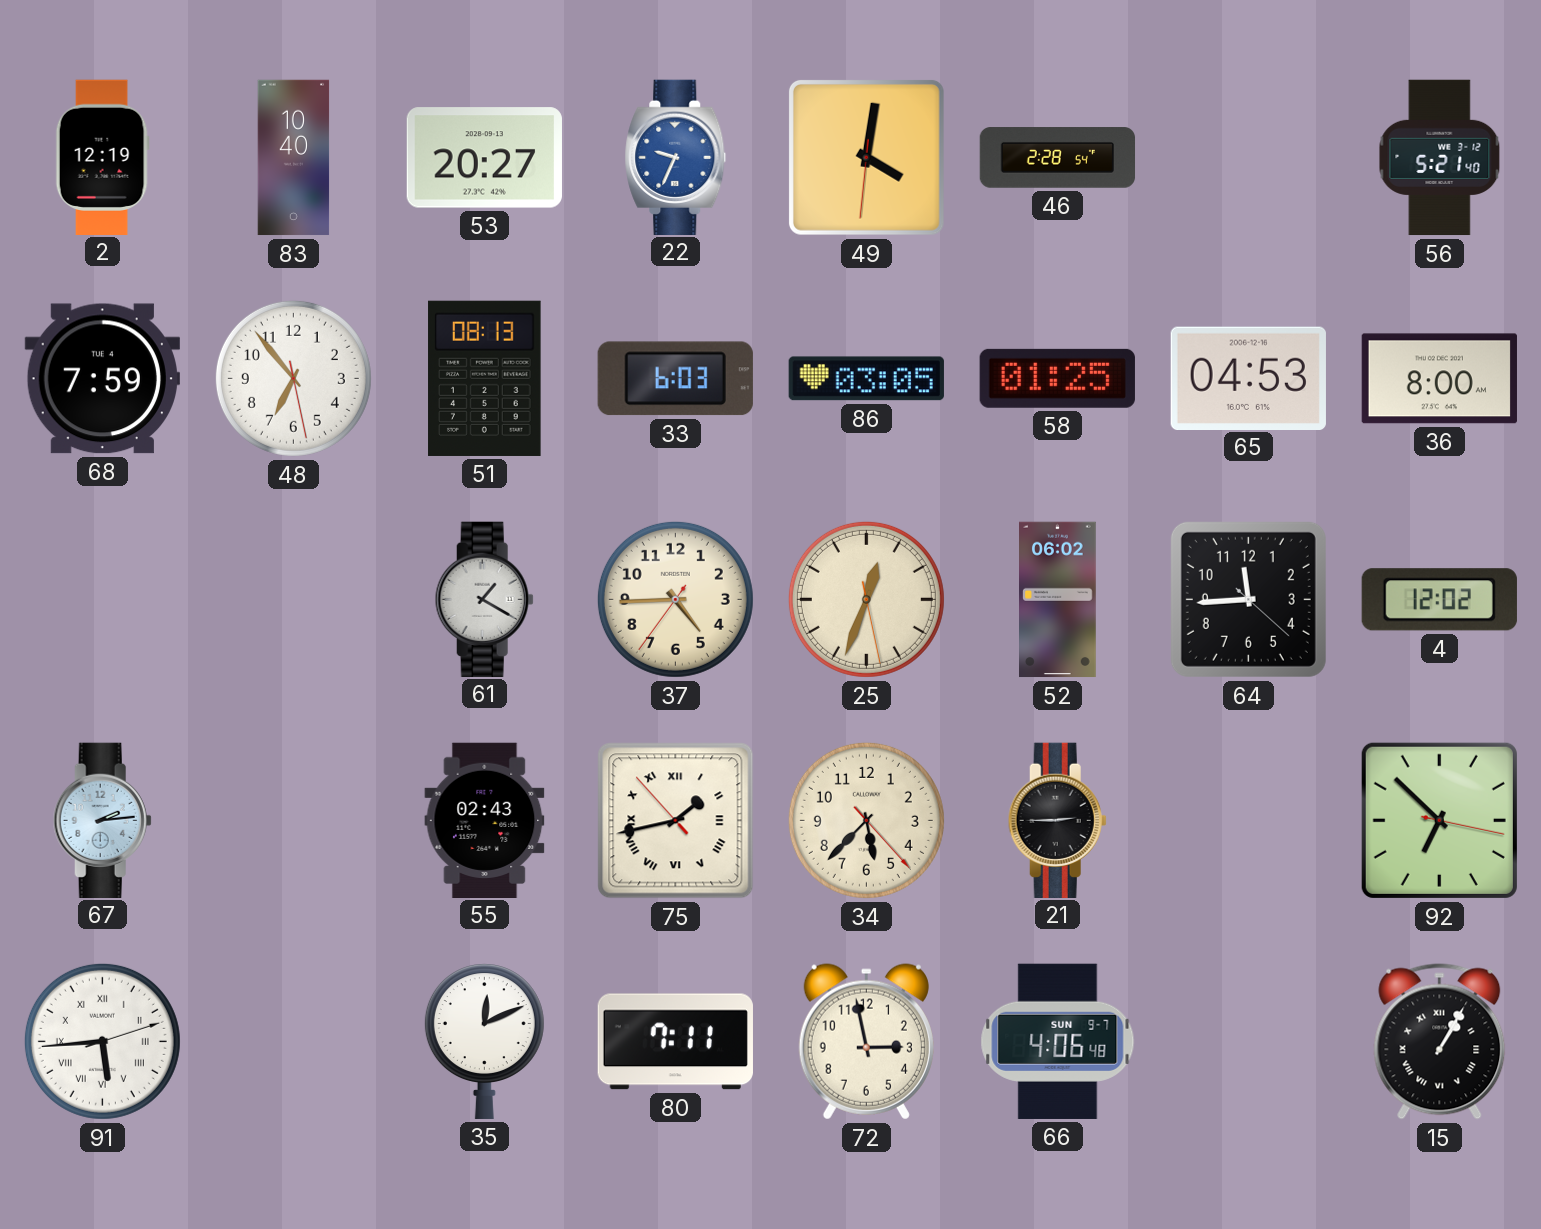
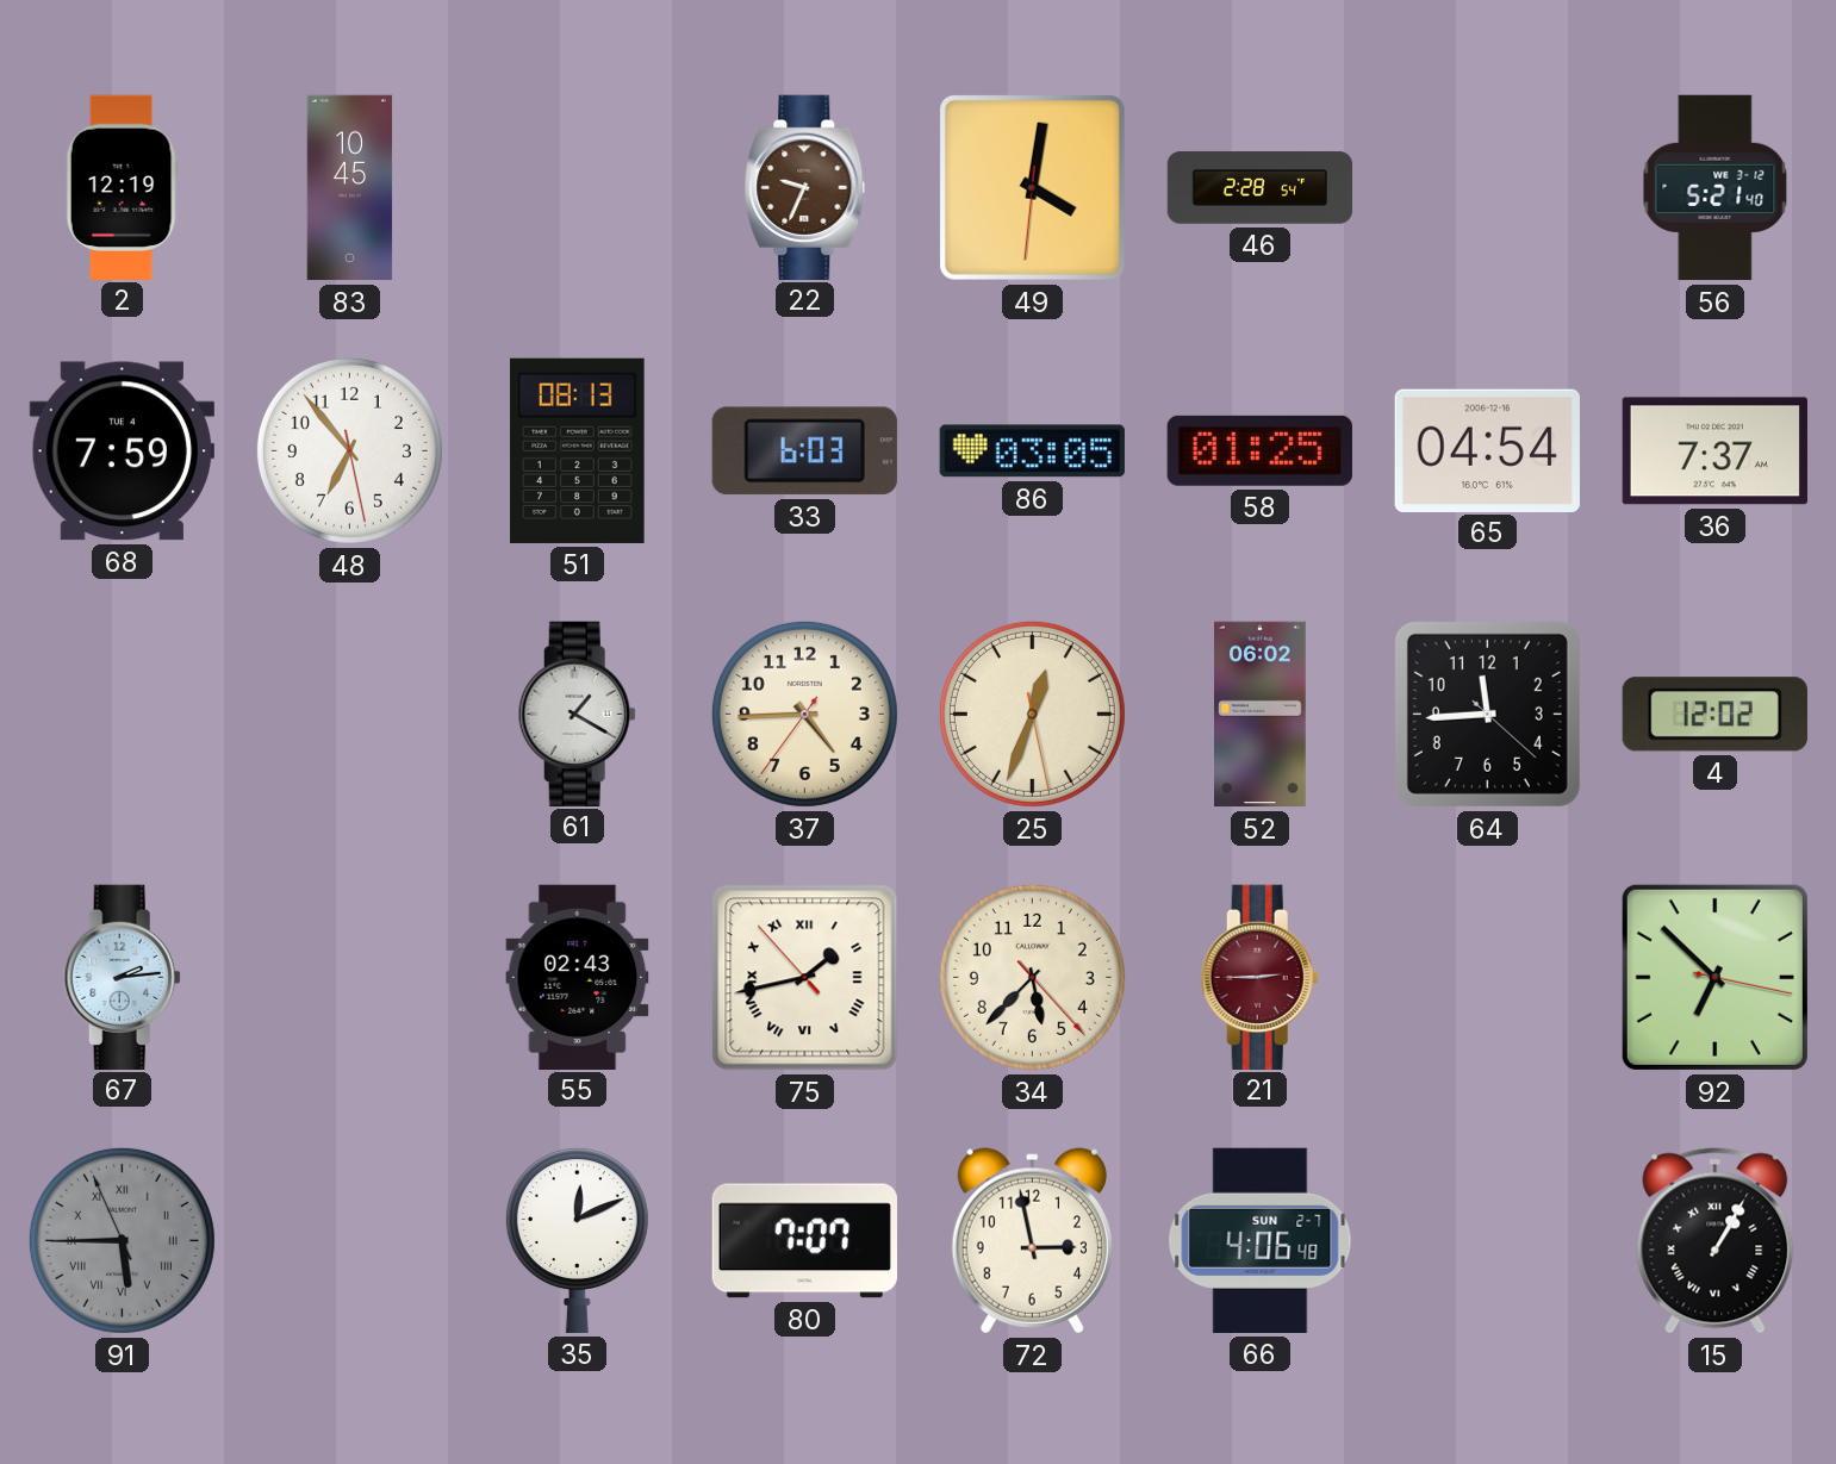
83: 10:40 -> 10:45 (350, 188)
53: 20:27 -> none (484, 158)
22 dial: blue -> brown (805, 187)
65: 04:53 -> 04:54 (1487, 450)
36: 8:00 -> 7:37 (1714, 451)
21 dial: black -> burgundy (1259, 977)
91: 5:44:12 -> 5:44:56 (122, 1240)
91 dial: white -> grey (122, 1240)
80: 7:11 -> 7:07 (804, 1241)
66 date: SUN 9-7 -> SUN 2-7 (1261, 1240)
